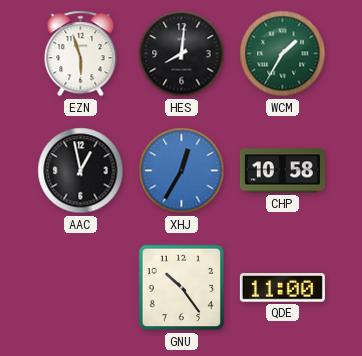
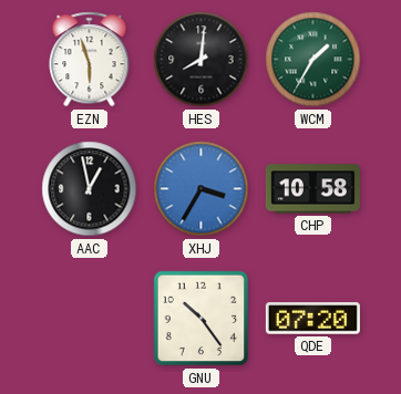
XHJ: 12:35 -> 3:35 (202, 189)
QDE: 11:00 -> 07:20 (312, 319)
